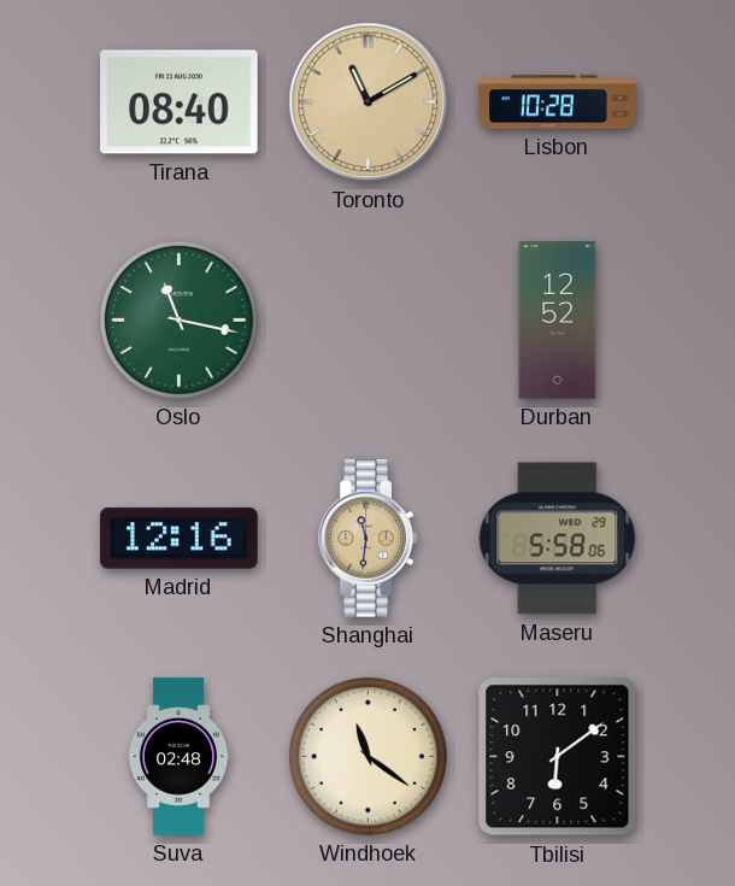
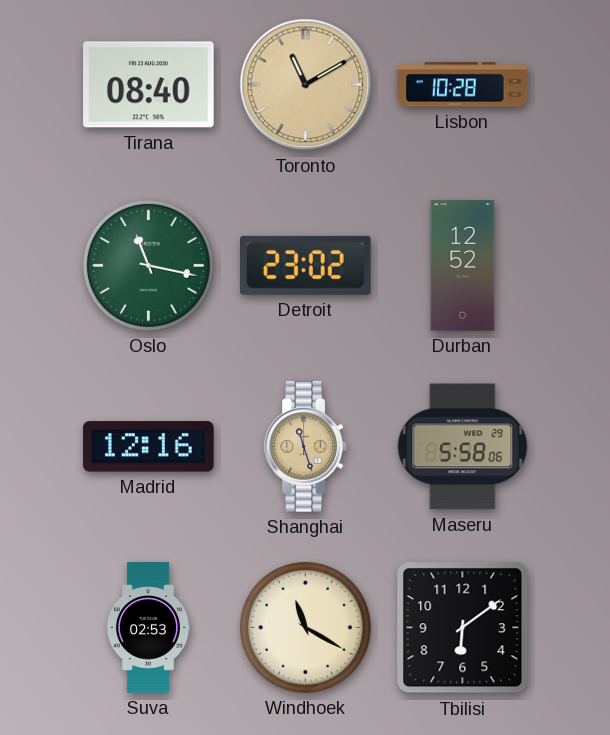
Detroit: none -> 23:02 (306, 265)
Shanghai: 11:31 -> 11:27 (306, 447)
Suva: 02:48 -> 02:53 (148, 628)
Windhoek: 11:21 -> 11:20 (305, 627)
